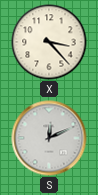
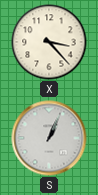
S: 12:11 -> 1:04 (49, 138)
